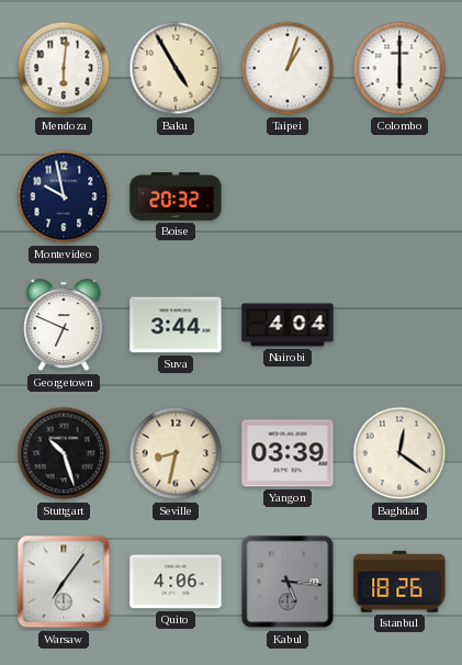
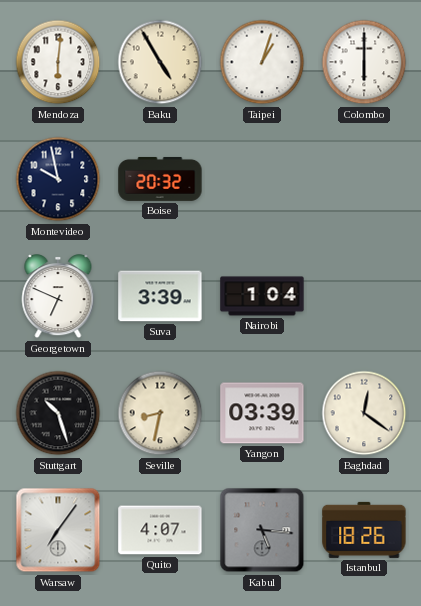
Suva: 3:44 -> 3:39 (160, 296)
Nairobi: 4:04 -> 1:04 (262, 296)
Quito: 4:06 -> 4:07 (160, 530)
